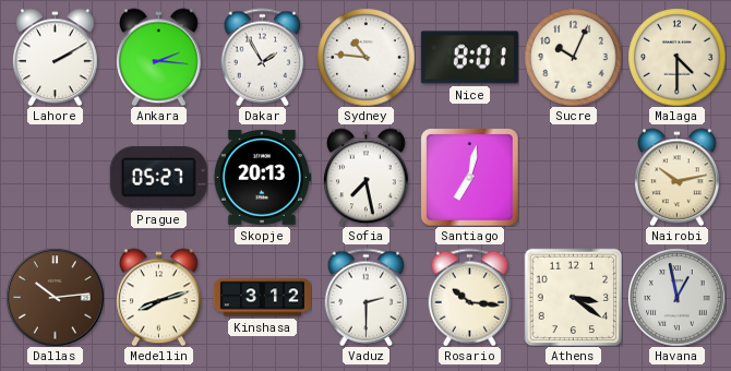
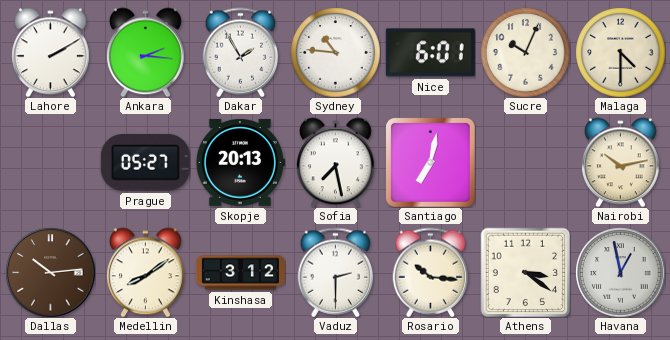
Nice: 8:01 -> 6:01 (430, 53)
Medellin: 8:12 -> 8:09 (146, 272)
